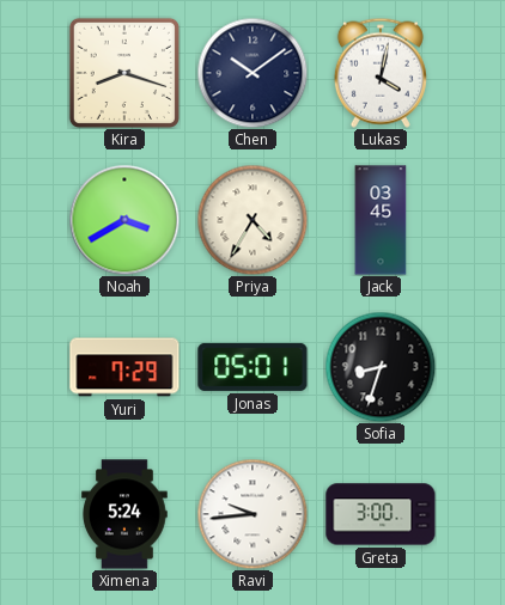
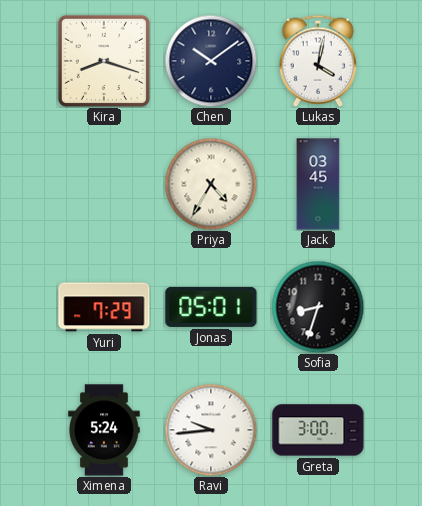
Noah: 3:40 -> none (124, 220)
